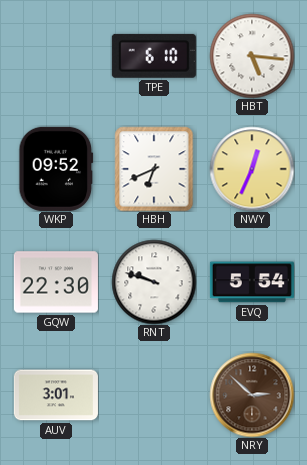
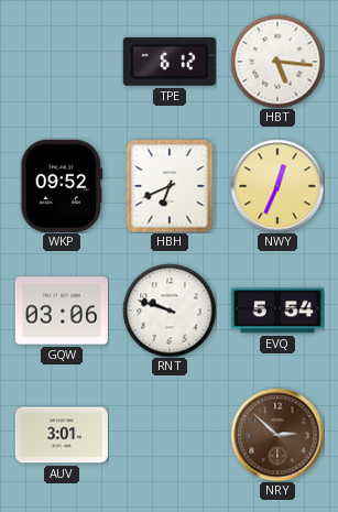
TPE: 6:10 -> 6:12 (170, 62)
GQW: 22:30 -> 03:06 (62, 311)
